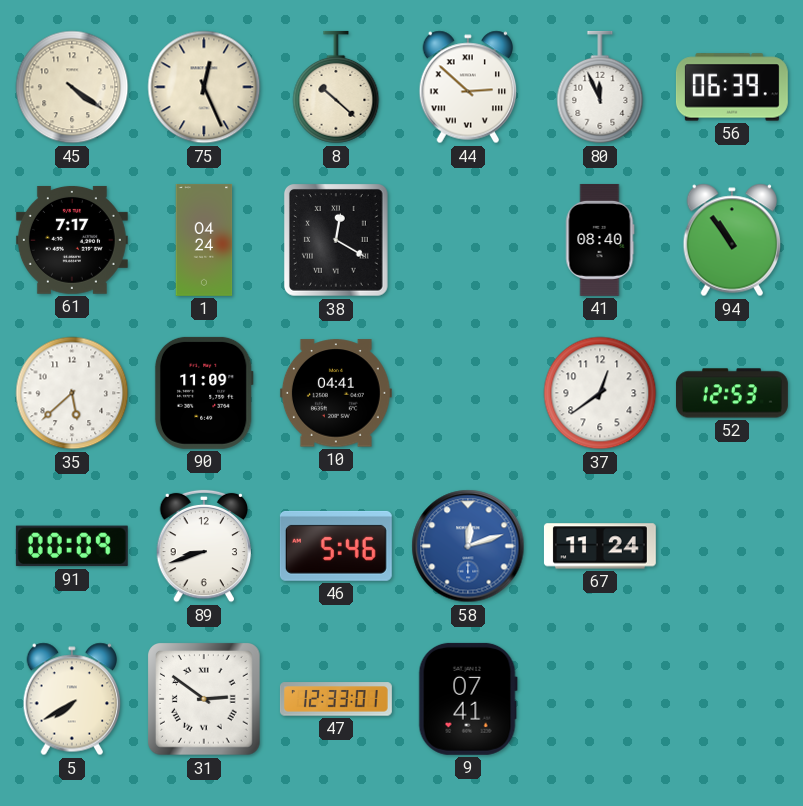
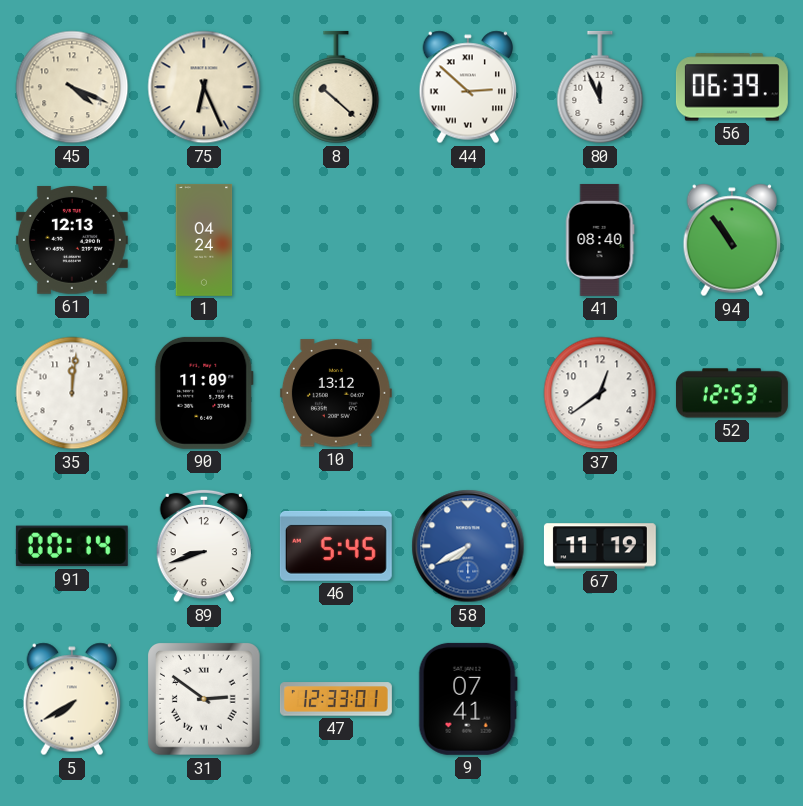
45: 4:21 -> 4:19 (72, 87)
75: 12:26 -> 6:26 (204, 87)
61: 7:17 -> 12:13 (72, 240)
38: 12:20 -> none (336, 241)
35: 5:38 -> 12:01 (72, 393)
10: 04:41 -> 13:12 (336, 393)
91: 00:09 -> 00:14 (72, 546)
46: 5:46 -> 5:45 (336, 546)
58: 12:12 -> 7:40 (468, 546)
67: 11:24 -> 11:19 (600, 546)
